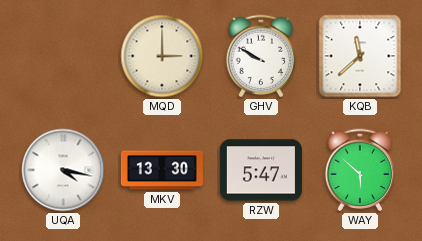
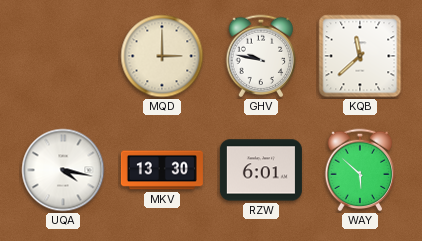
GHV: 9:50 -> 9:47 (261, 56)
RZW: 5:47 -> 6:01 (261, 170)
